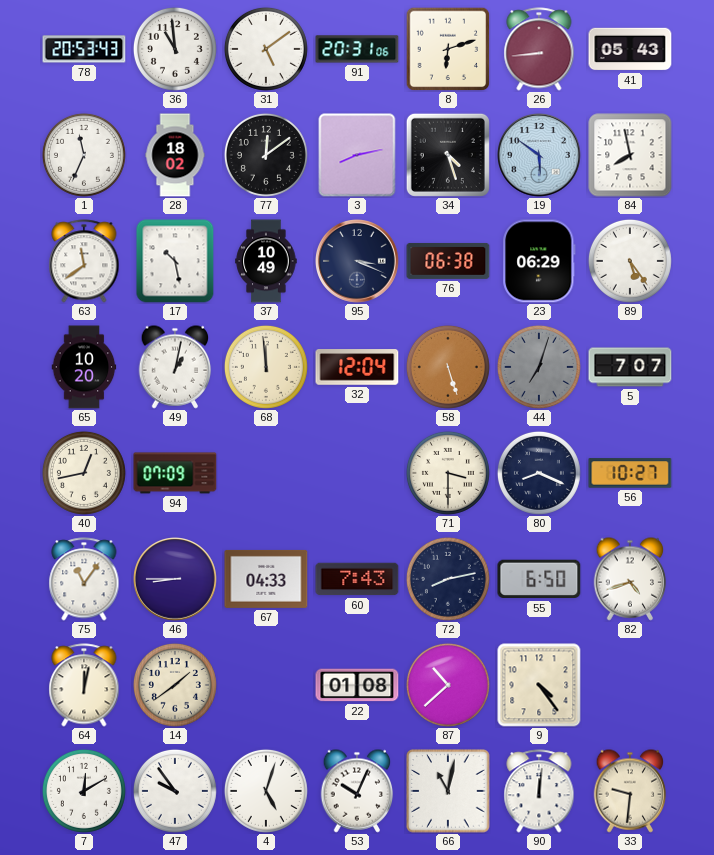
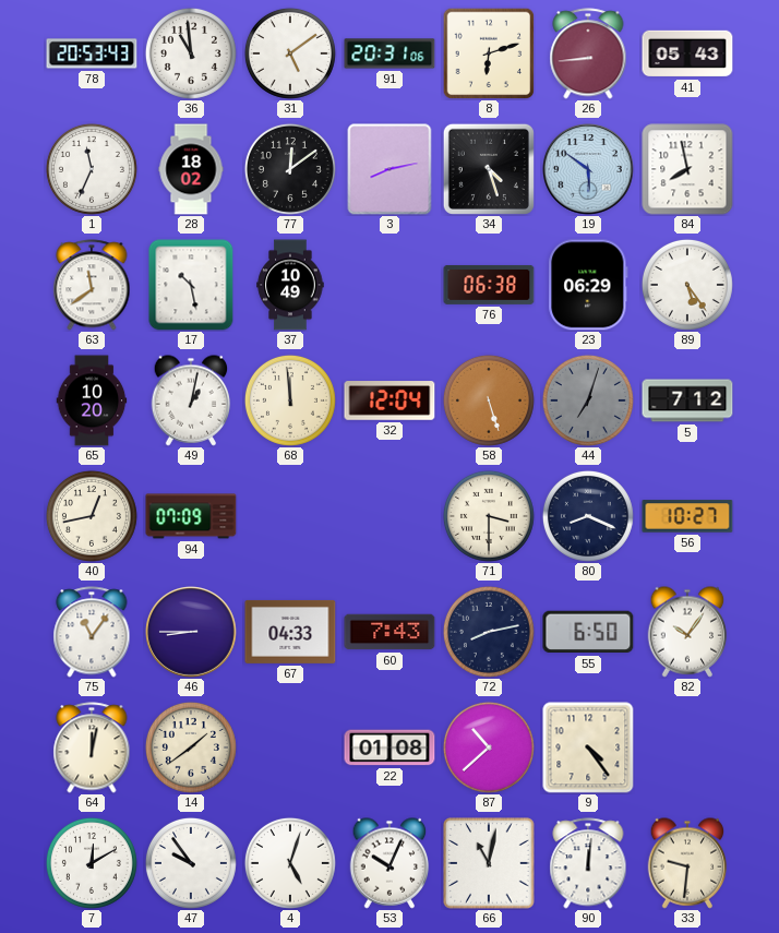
95: 3:19 -> none (358, 262)
5: 7:07 -> 7:12 (687, 400)
82: 4:42 -> 10:06 (687, 632)
